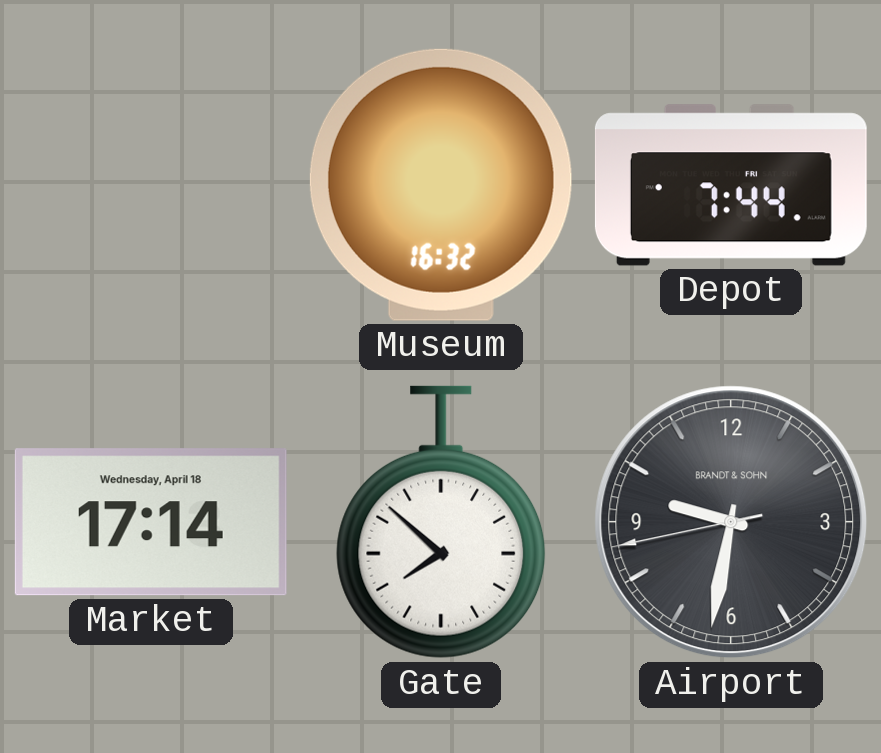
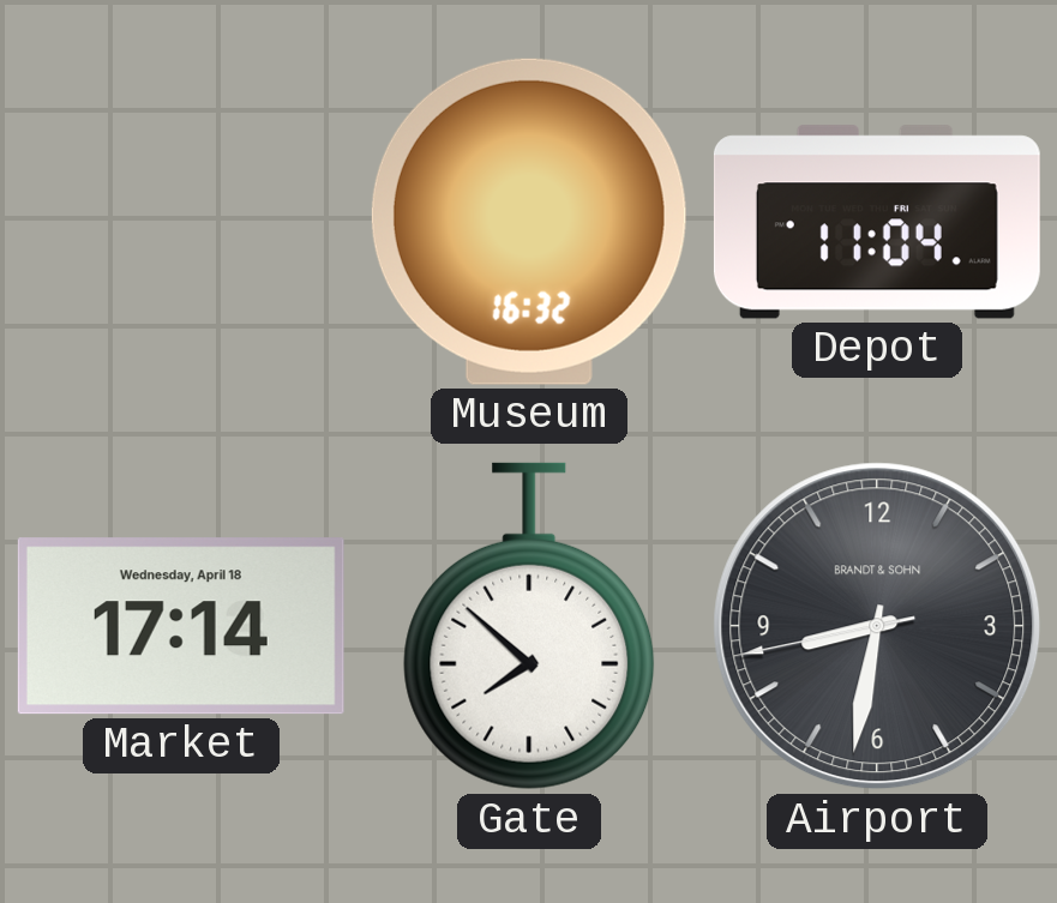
Depot: 7:44 -> 11:04 (877, 222)
Airport: 9:31 -> 8:31 (877, 626)
